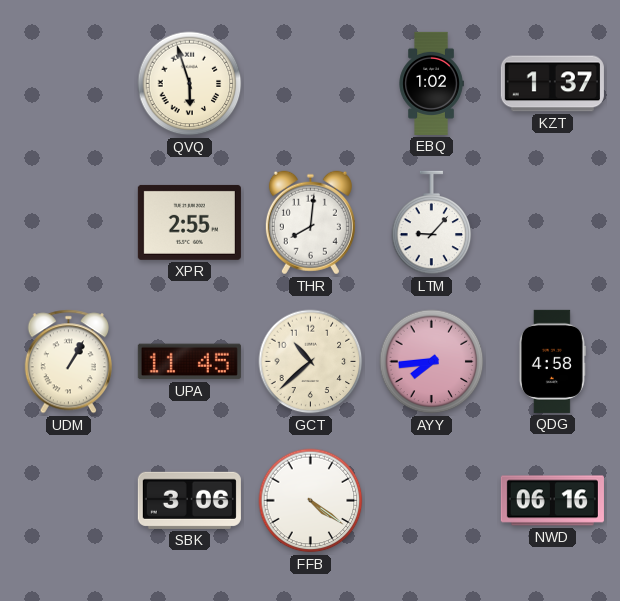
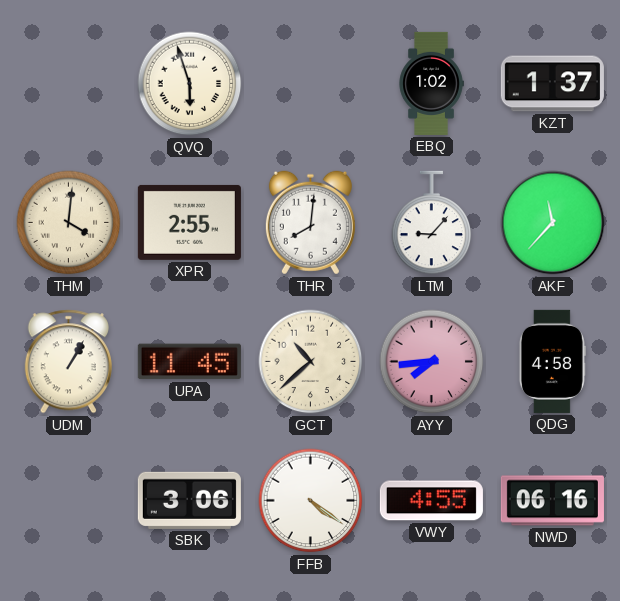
THM: none -> 4:01 (69, 223)
AKF: none -> 11:37 (553, 223)
VWY: none -> 4:55 (431, 501)
